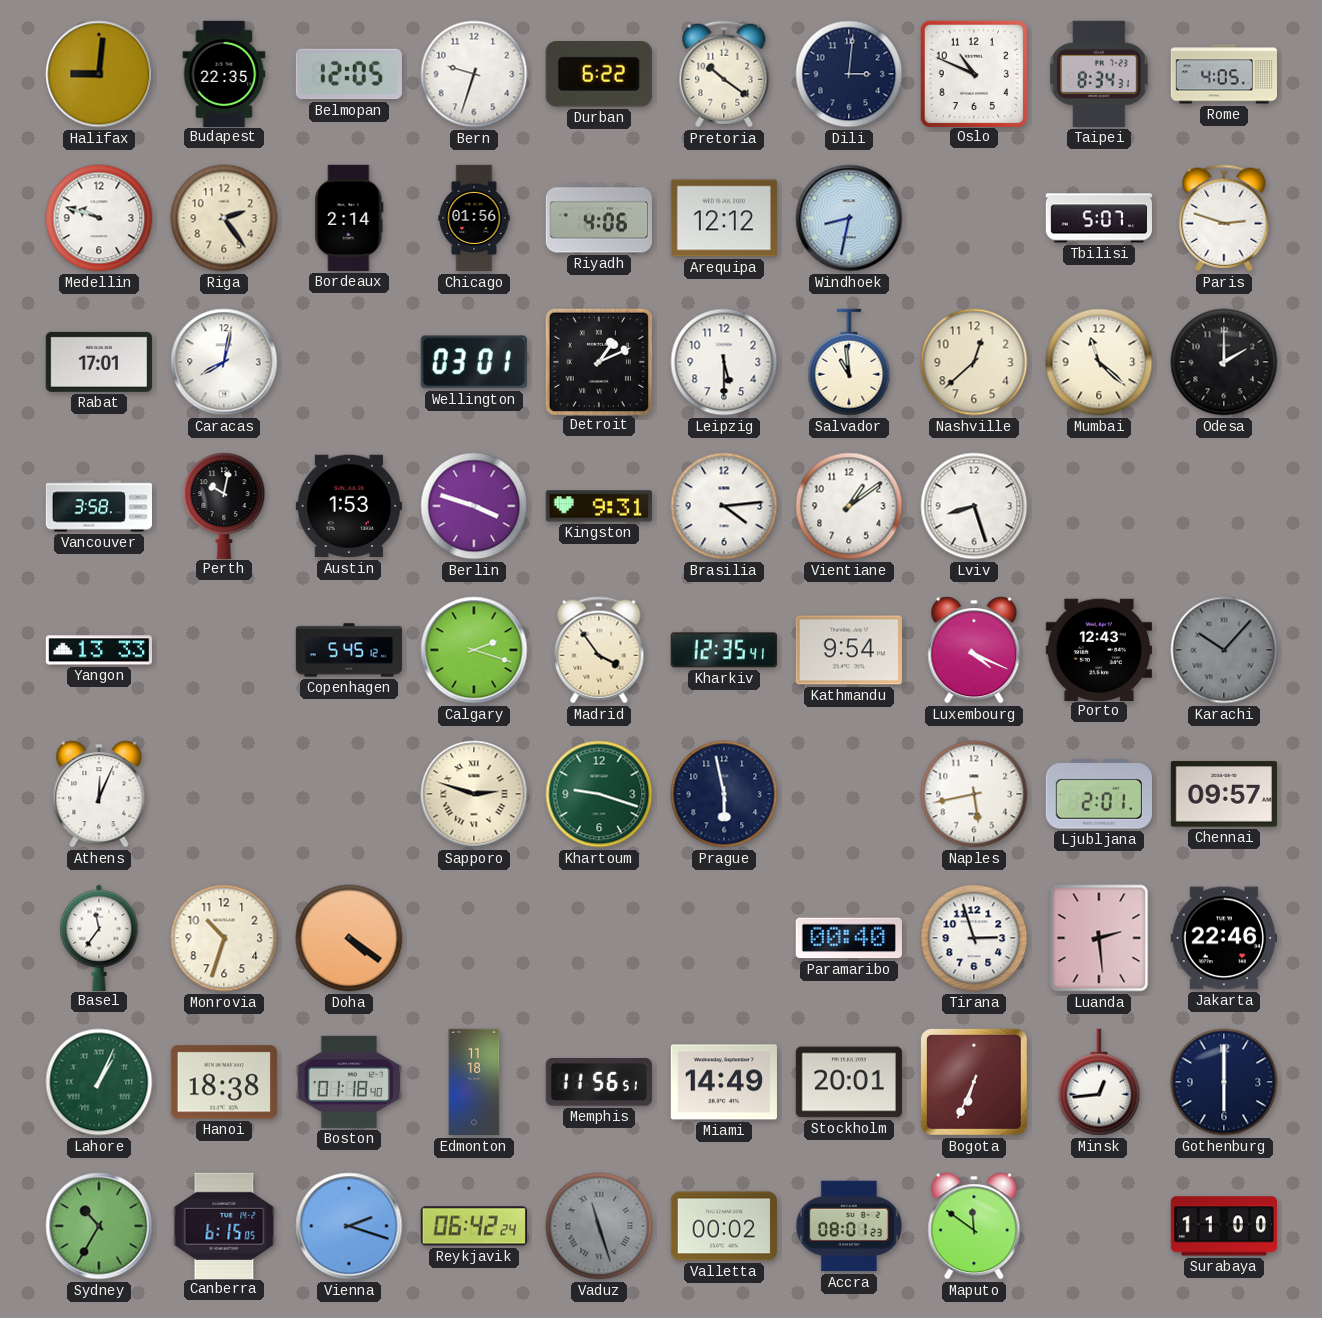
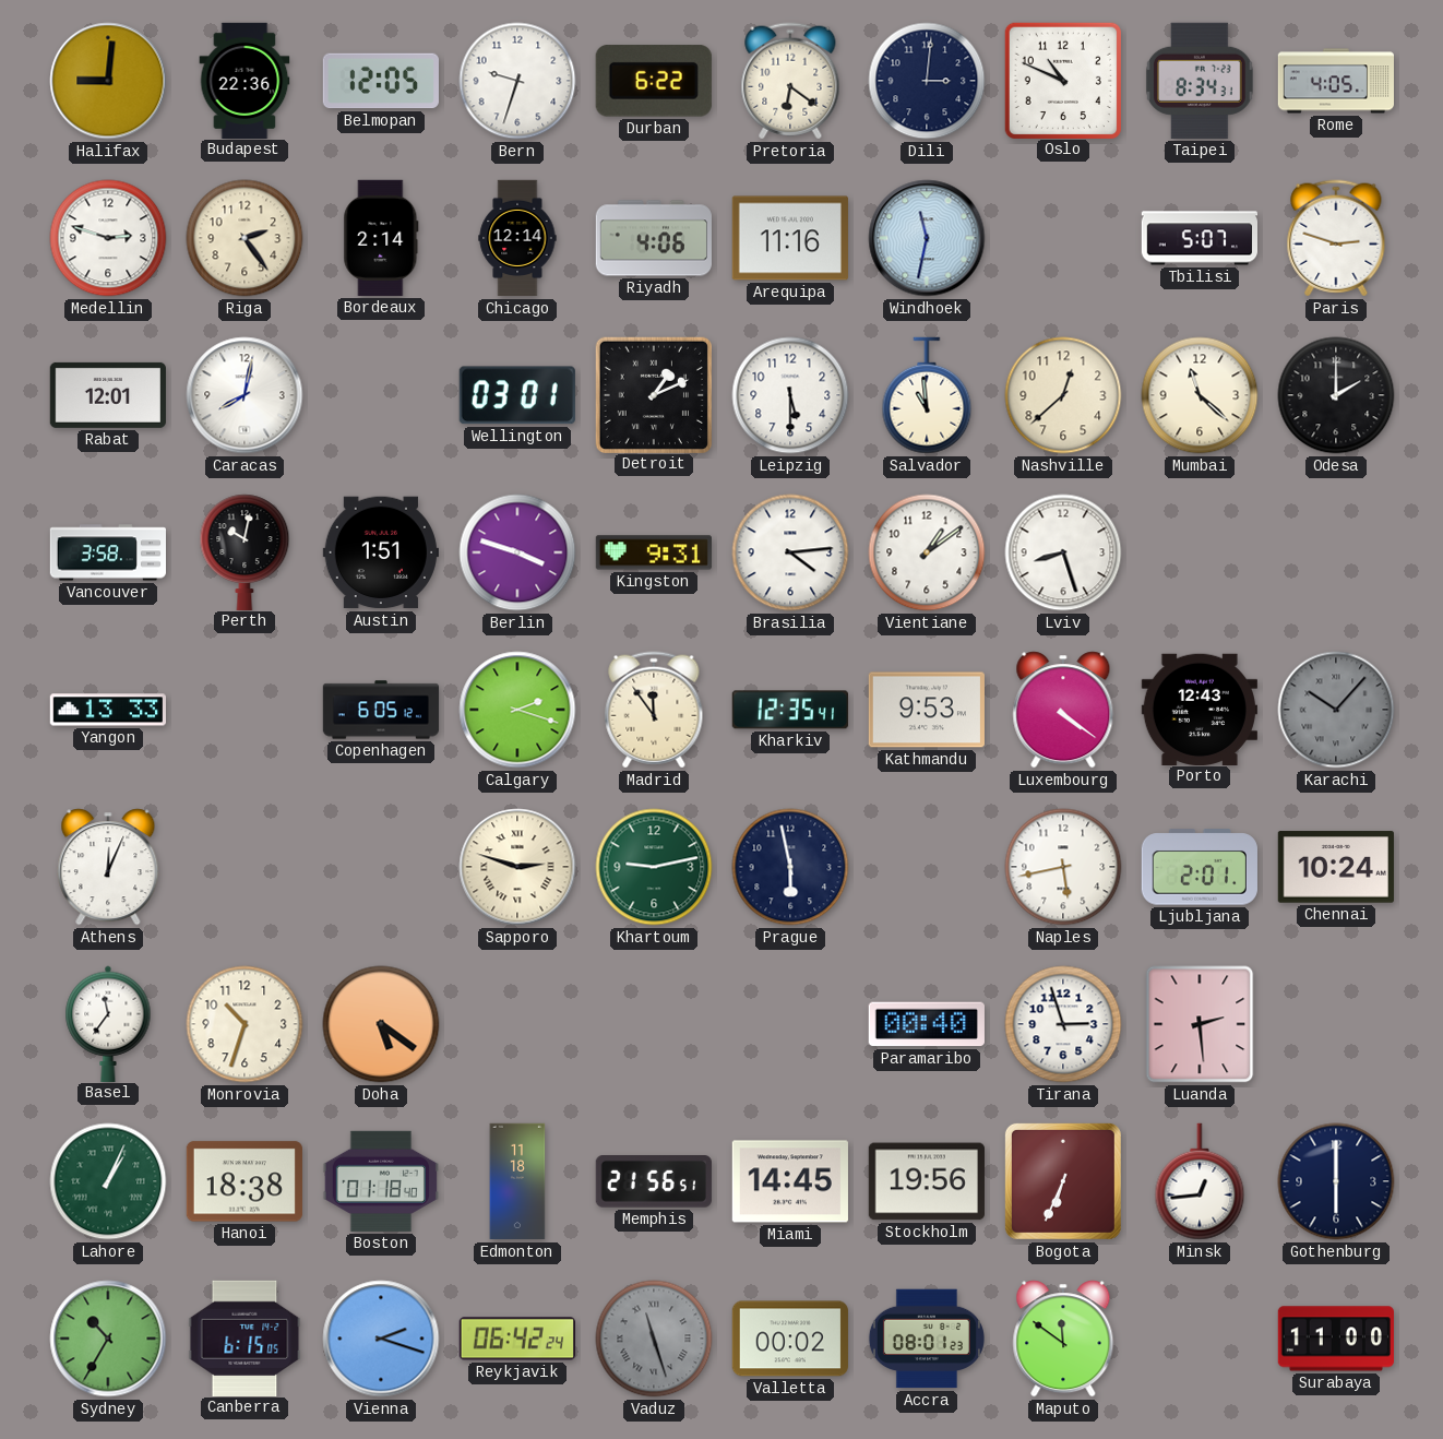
Budapest: 22:35 -> 22:36 (245, 80)
Pretoria: 10:21 -> 6:21 (790, 81)
Medellin: 9:48 -> 2:48 (108, 238)
Chicago: 01:56 -> 12:14 (517, 238)
Arequipa: 12:12 -> 11:16 (790, 238)
Windhoek: 8:32 -> 11:32 (927, 238)
Rabat: 17:01 -> 12:01 (108, 395)
Austin: 1:53 -> 1:51 (381, 552)
Copenhagen: 5:45 -> 6:05 (381, 710)
Madrid: 3:54 -> 11:54 (654, 710)
Kathmandu: 9:54 -> 9:53 (927, 710)
Luxembourg: 4:19 -> 4:21 (1063, 710)
Khartoum: 9:18 -> 9:13 (654, 867)
Chennai: 09:57 -> 10:24 (1336, 867)
Doha: 4:21 -> 5:21 (381, 1024)
Jakarta: 22:46 -> none (1223, 938)
Memphis: 11:56 -> 21:56 (654, 1182)
Miami: 14:49 -> 14:45 (790, 1181)
Stockholm: 20:01 -> 19:56 (927, 1181)
